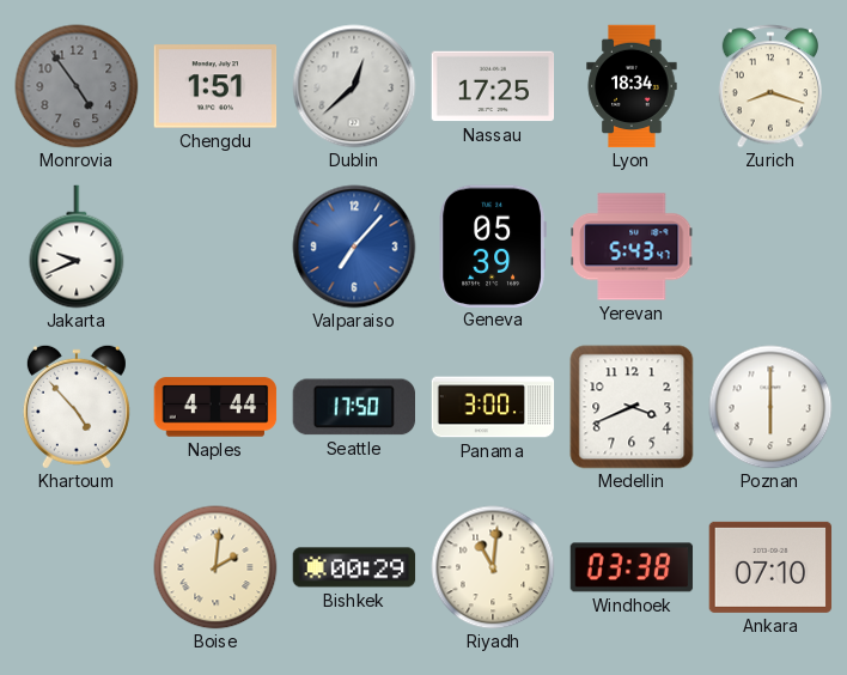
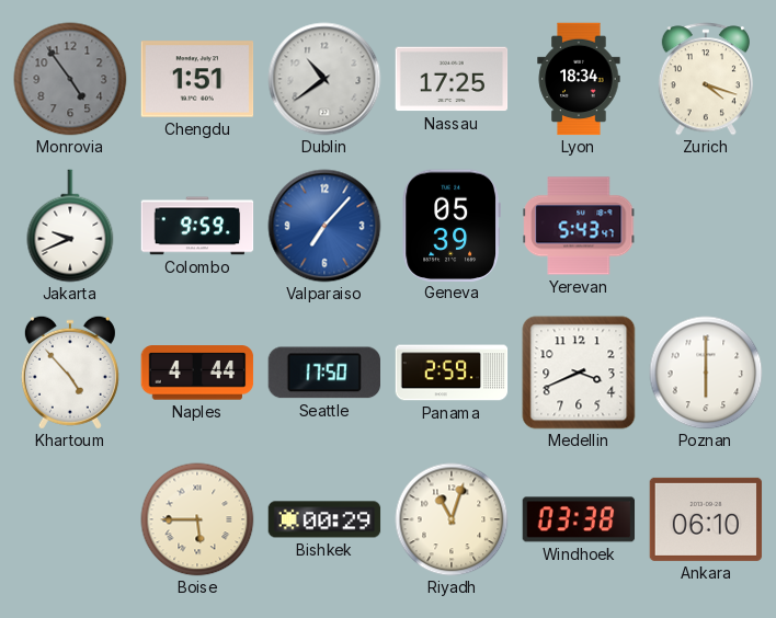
Dublin: 12:38 -> 10:39 (324, 79)
Zurich: 8:18 -> 4:18 (706, 79)
Colombo: none -> 9:59 (197, 226)
Panama: 3:00 -> 2:59 (452, 373)
Boise: 2:01 -> 5:45 (197, 519)
Riyadh: 11:01 -> 11:03 (452, 519)
Ankara: 07:10 -> 06:10 (706, 519)
